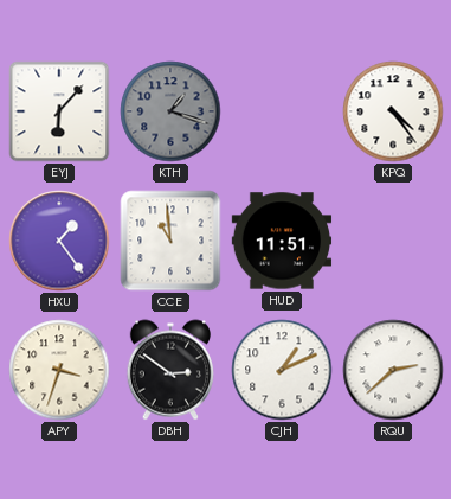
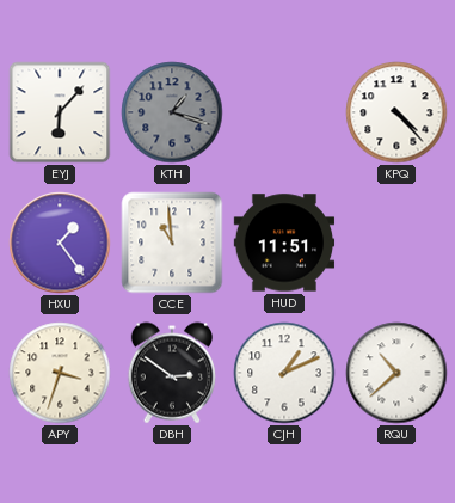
KPQ: 4:24 -> 4:23 (396, 112)
RQU: 2:38 -> 10:38 (396, 373)
